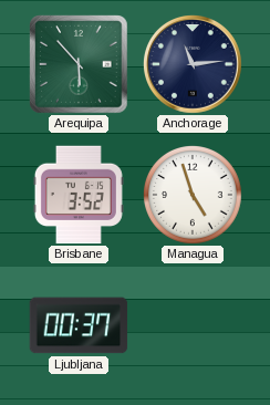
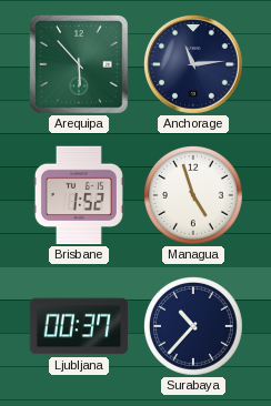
Brisbane: 3:52 -> 1:52 (79, 195)
Surabaya: none -> 10:37 (194, 327)
